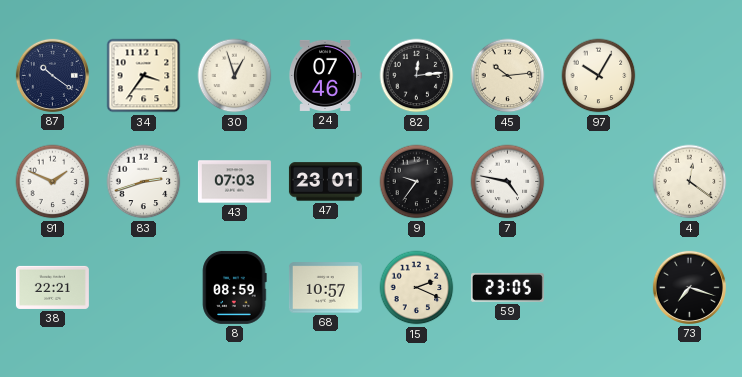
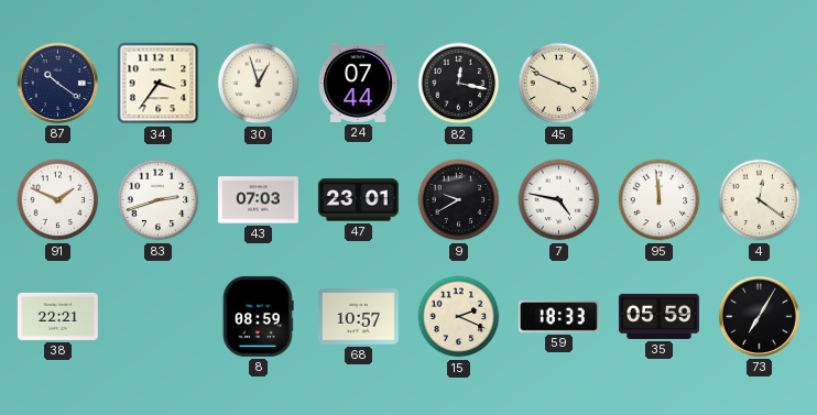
24: 07:46 -> 07:44 (358, 83)
82: 12:14 -> 12:17 (459, 84)
45: 10:14 -> 3:49 (559, 84)
97: 10:05 -> none (599, 76)
9: 9:36 -> 9:40 (459, 200)
95: none -> 11:59 (660, 200)
59: 23:05 -> 18:33 (558, 316)
35: none -> 05:59 (658, 316)
73: 7:18 -> 7:05 (759, 316)
